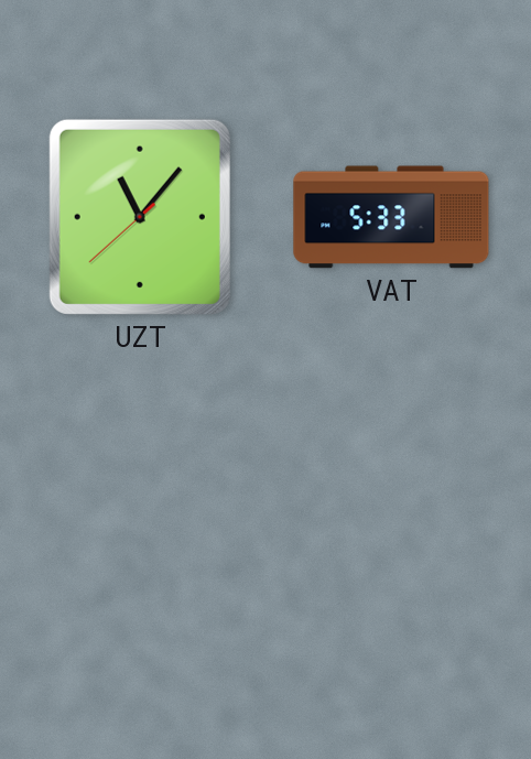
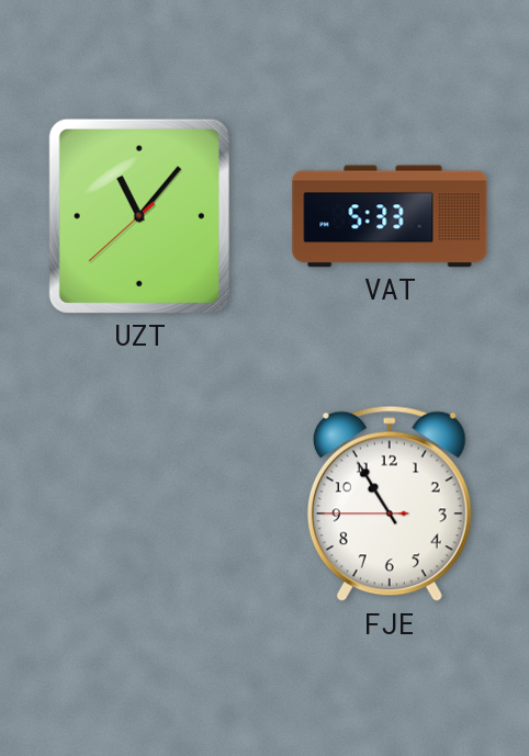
FJE: none -> 10:54 (390, 504)
